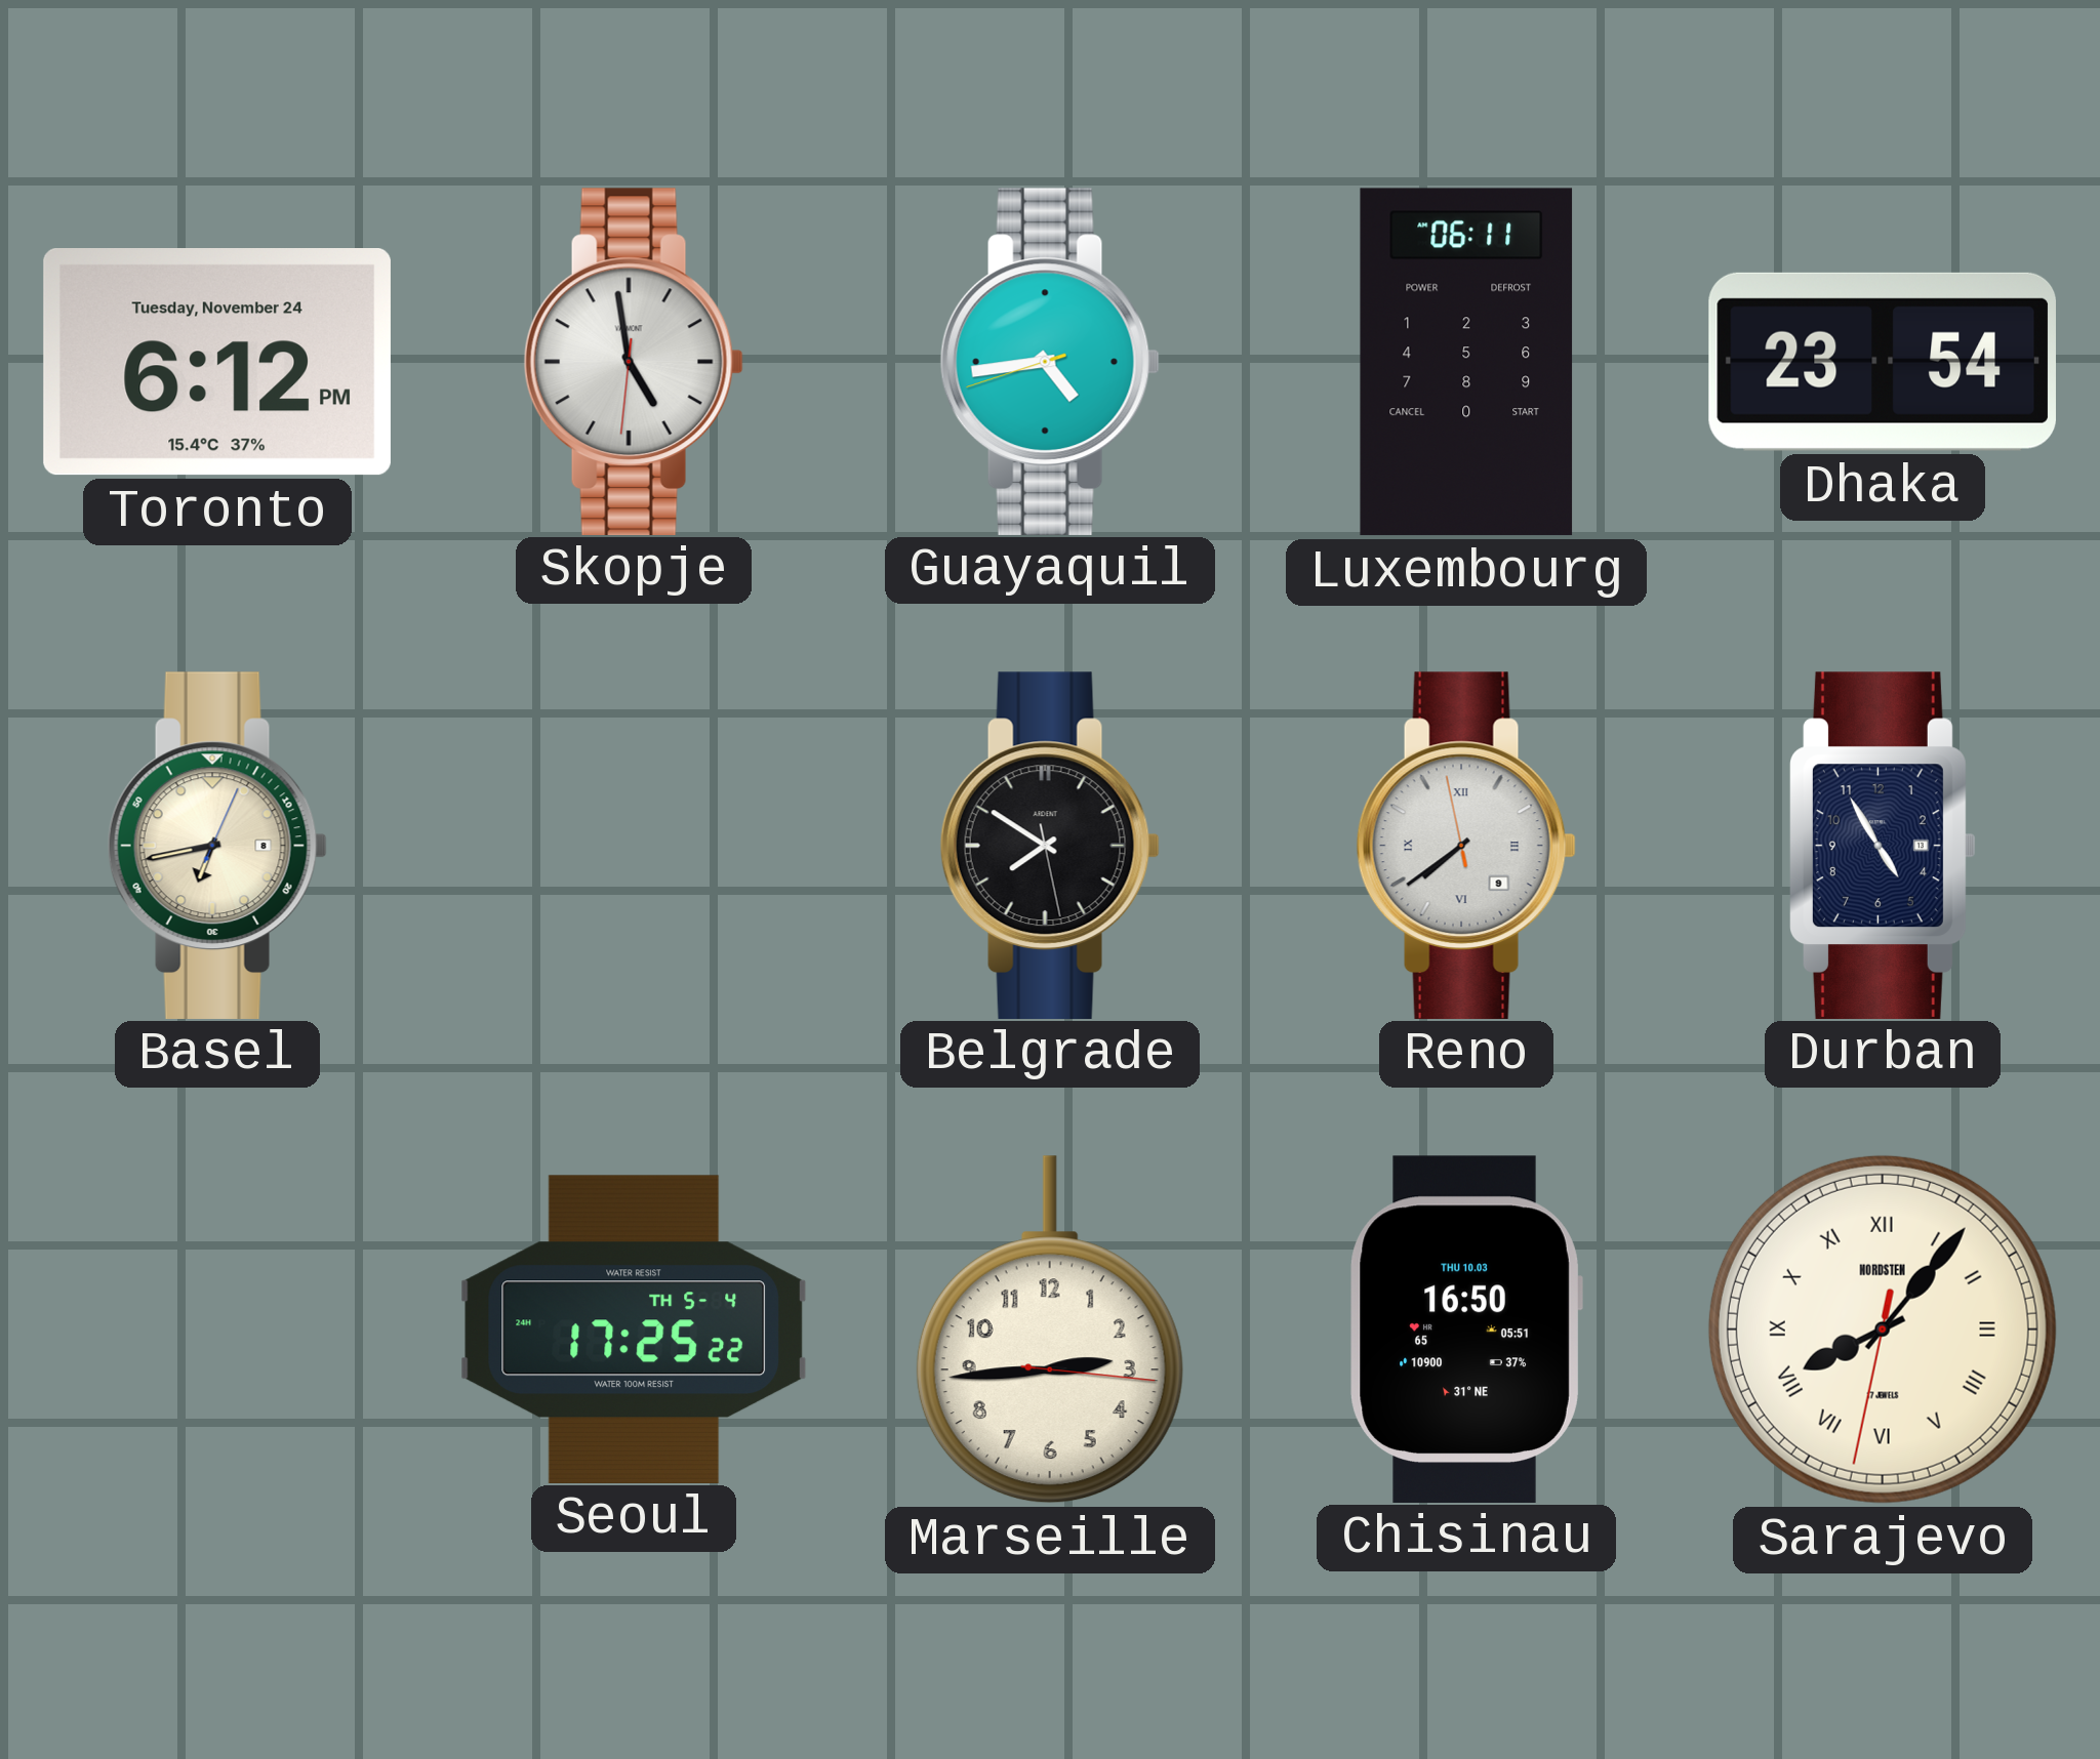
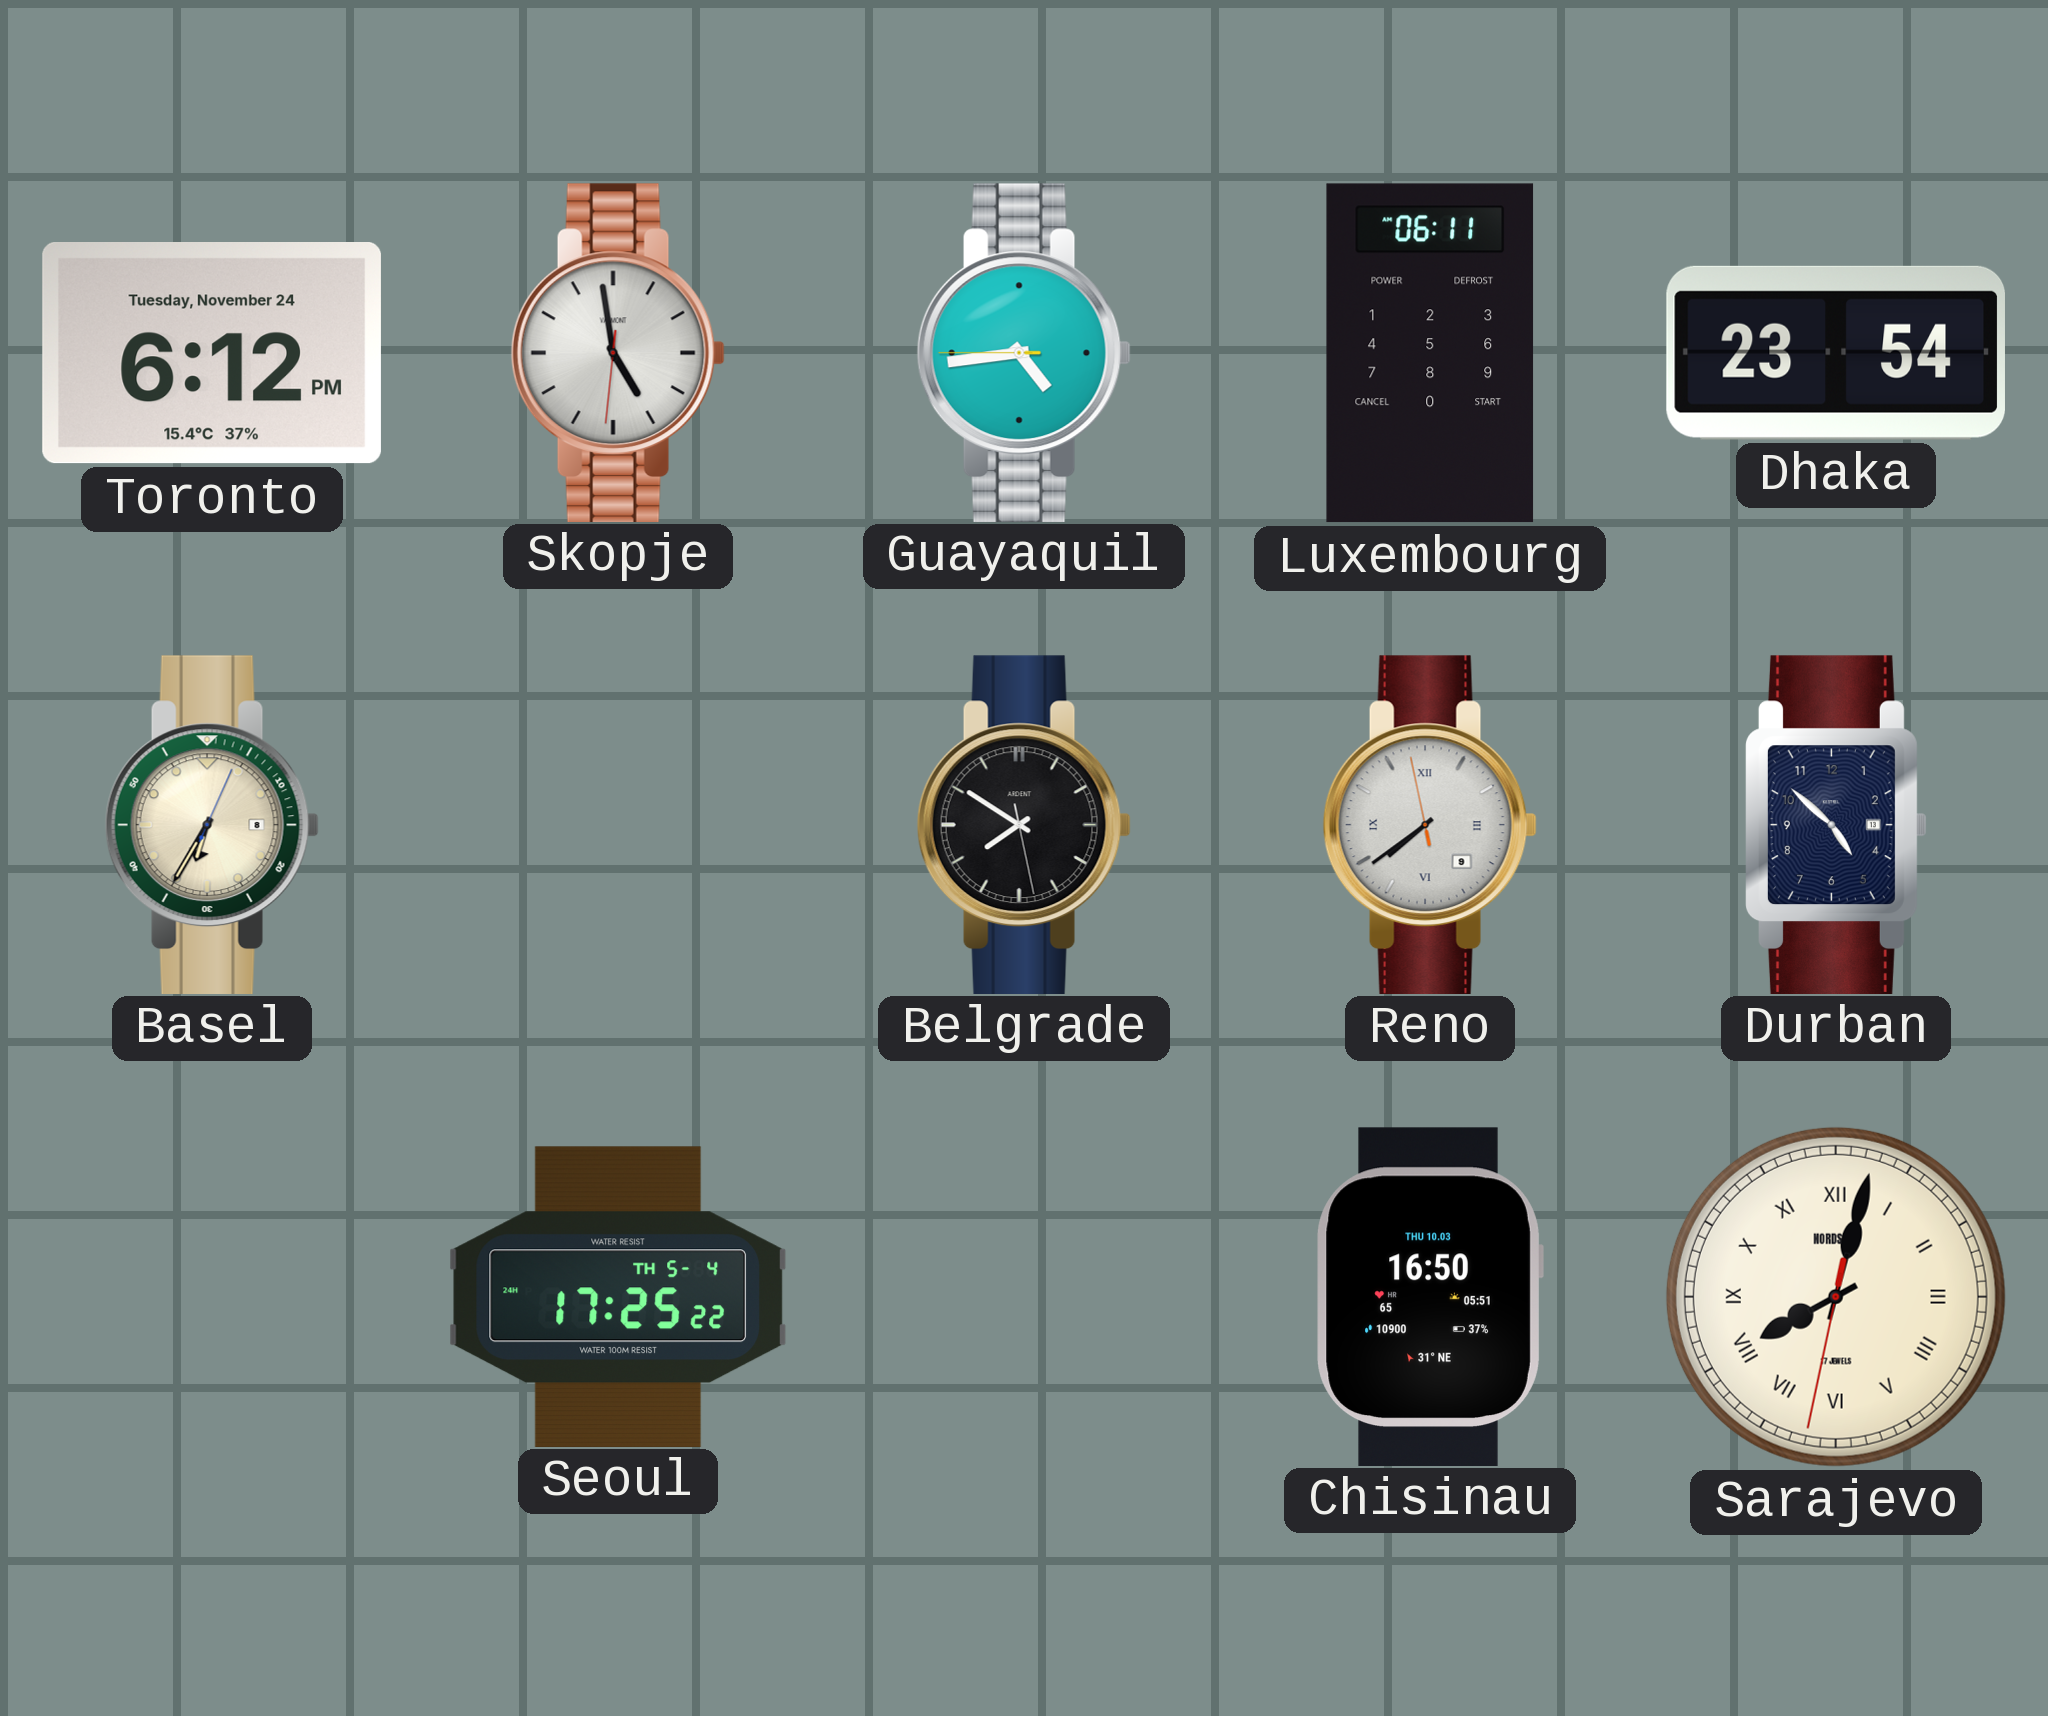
Guayaquil: 4:43:42 -> 4:43:45 (1024, 352)
Basel: 6:43 -> 6:35 (212, 824)
Durban: 4:55 -> 4:52 (1836, 824)
Marseille: 2:44 -> none (1050, 1330)
Sarajevo: 8:06 -> 8:02 (1836, 1297)
